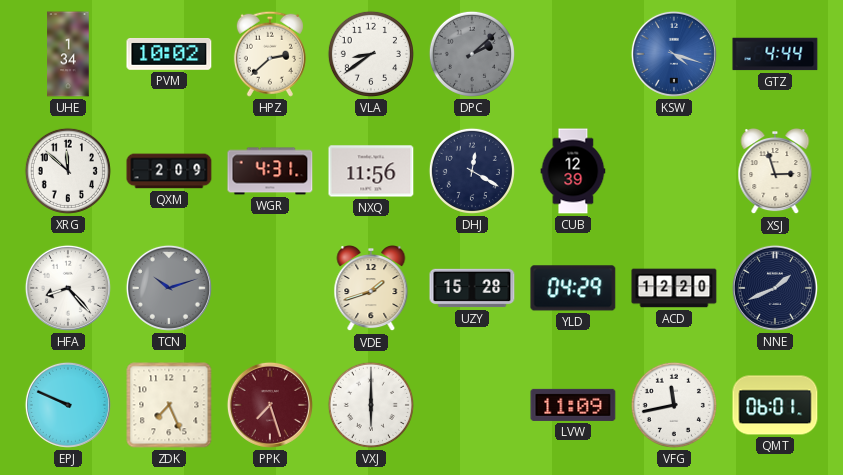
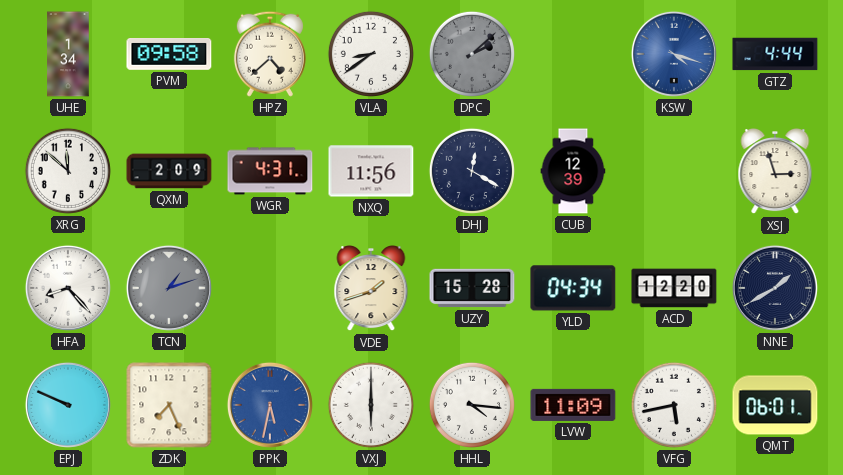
PVM: 10:02 -> 09:58 (169, 55)
HPZ: 2:38 -> 4:38 (270, 54)
TCN: 10:12 -> 1:12 (169, 288)
YLD: 04:29 -> 04:34 (573, 288)
NNE: 1:41 -> 1:40 (775, 288)
PPK: 7:27 -> 5:32 (270, 405)
PPK dial: burgundy -> blue (270, 405)
HHL: none -> 4:16 (472, 405)
VFG: 11:43 -> 5:43 (674, 405)
